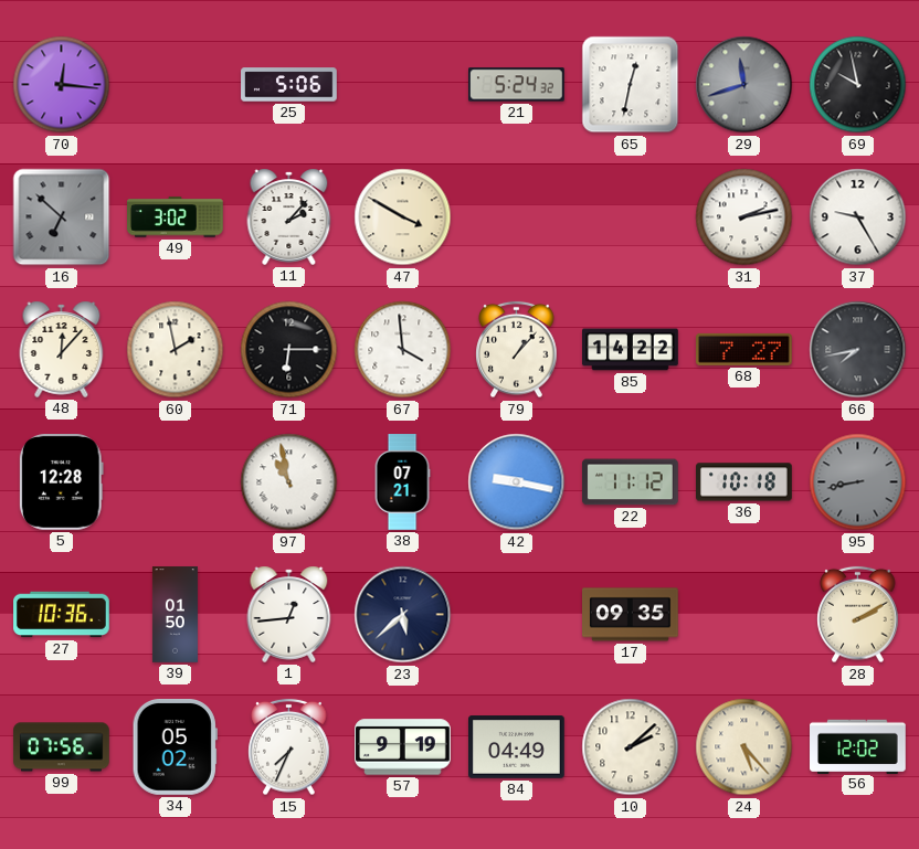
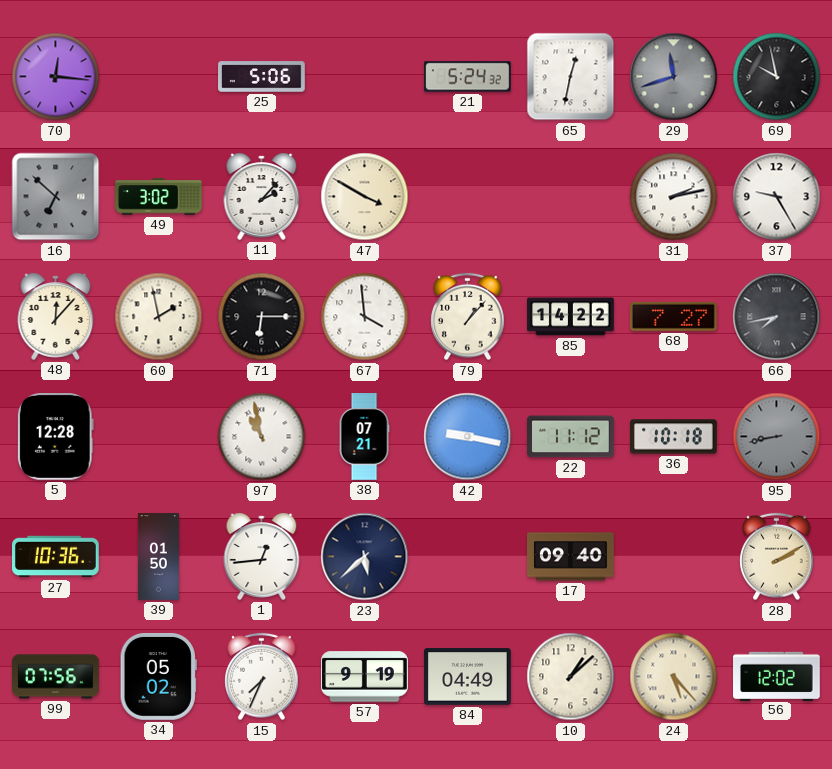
17: 09:35 -> 09:40 (571, 557)
10: 2:08 -> 1:08 (571, 677)
